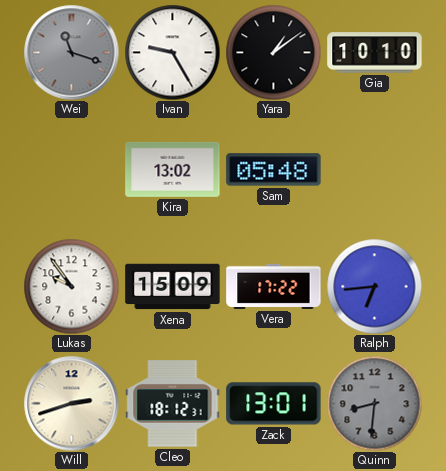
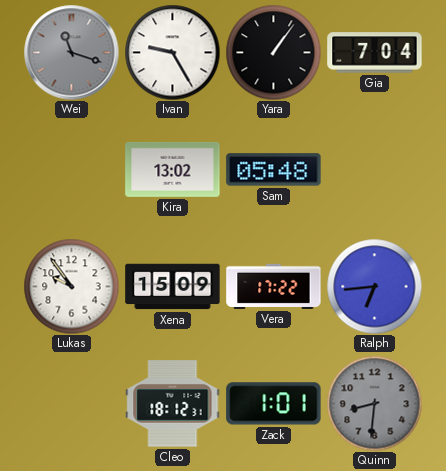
Yara: 1:09 -> 1:06 (273, 52)
Gia: 10:10 -> 7:04 (375, 53)
Will: 2:42 -> none (71, 403)
Zack: 13:01 -> 1:01 (274, 404)
